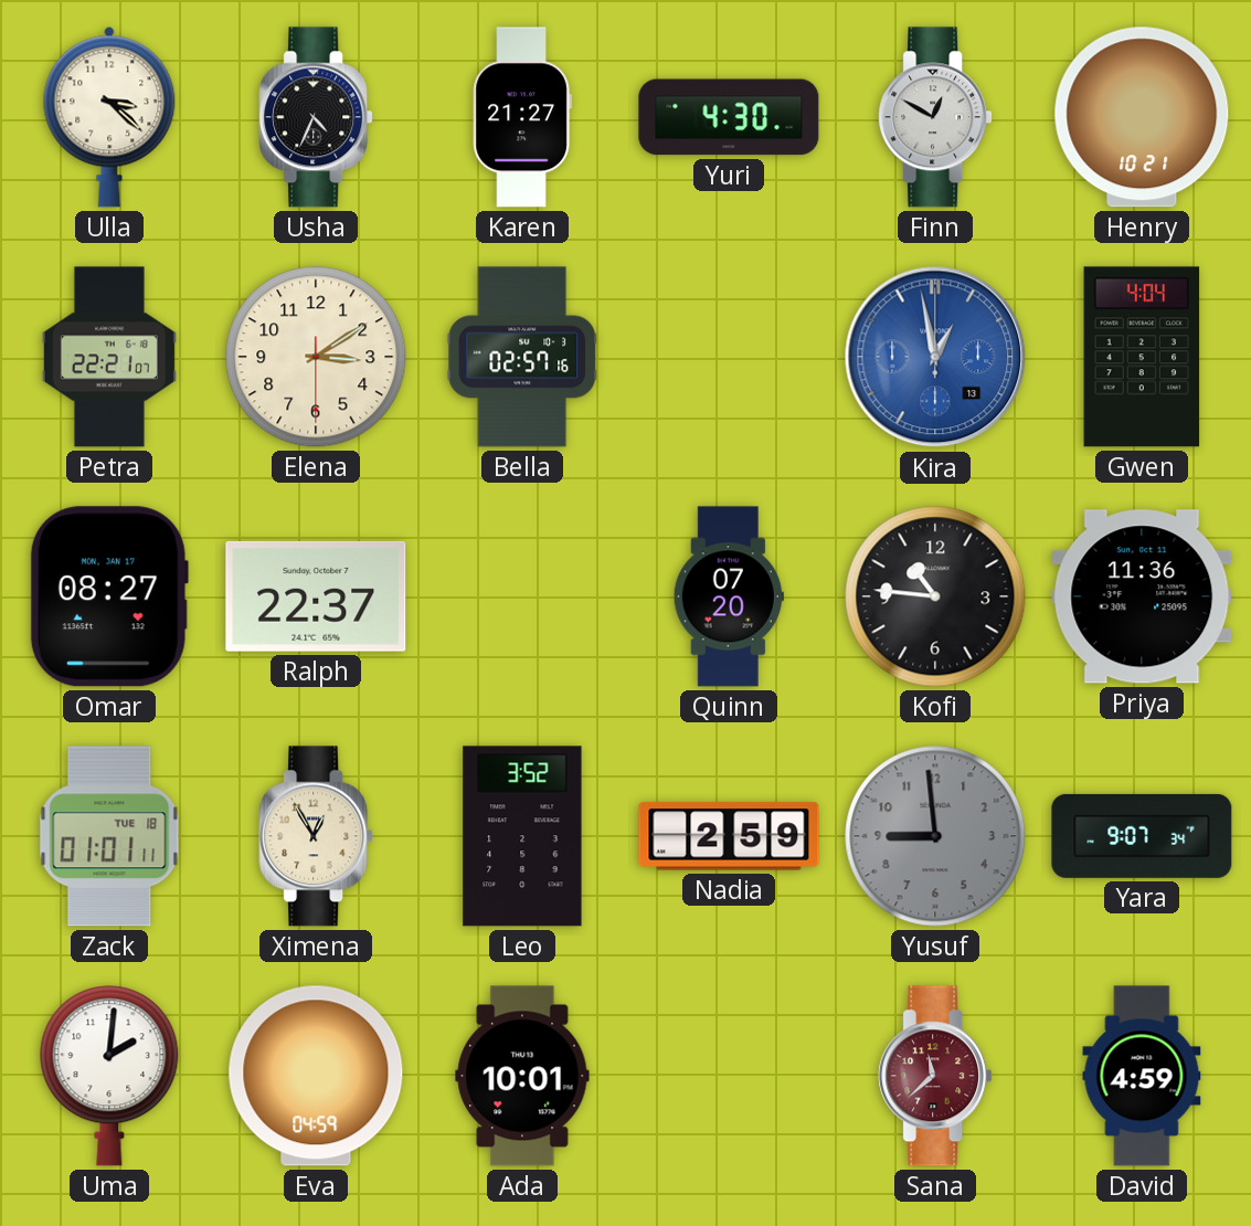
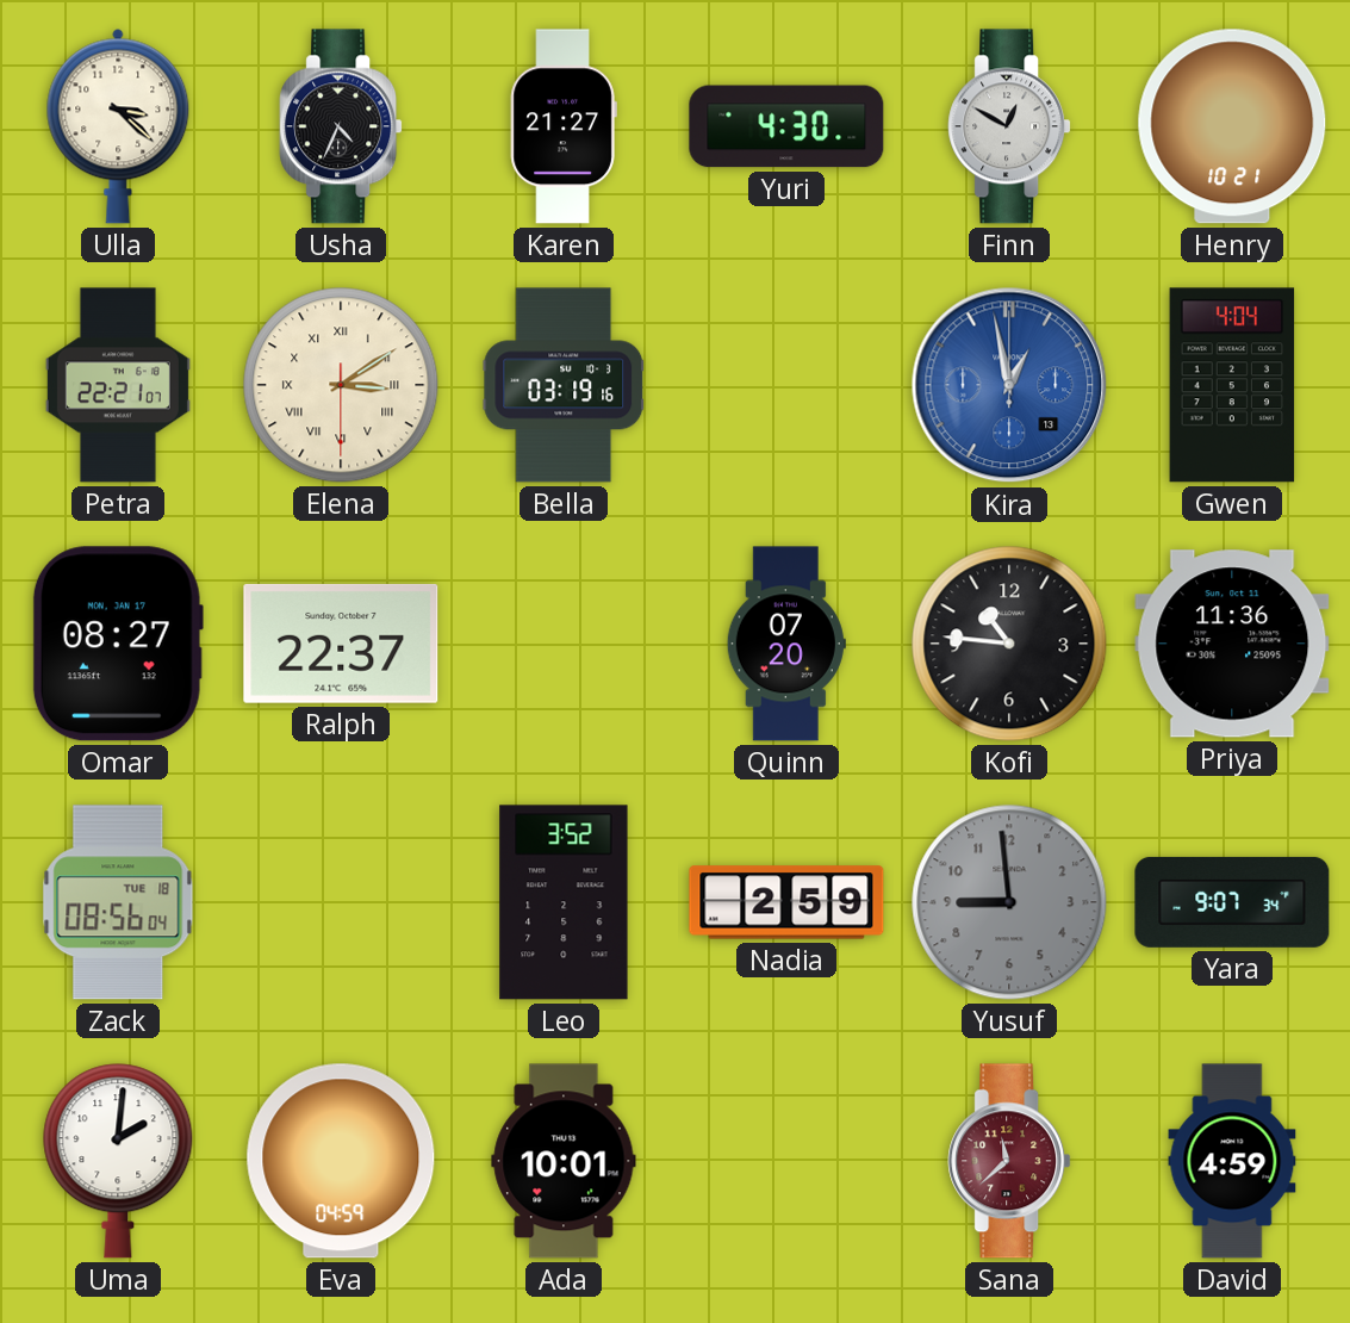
Elena numerals: Arabic -> Roman (341, 385)
Bella: 02:57 -> 03:19 (564, 385)
Zack: 01:01 -> 08:56 (118, 902)
Ximena: 12:55 -> none (316, 836)
